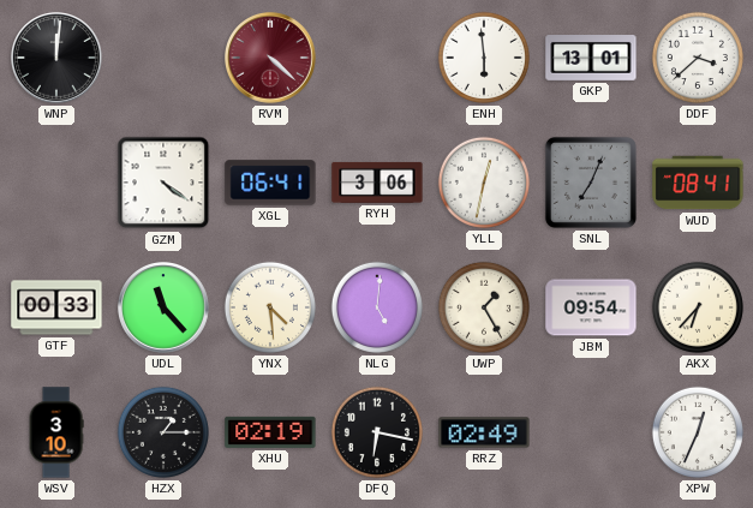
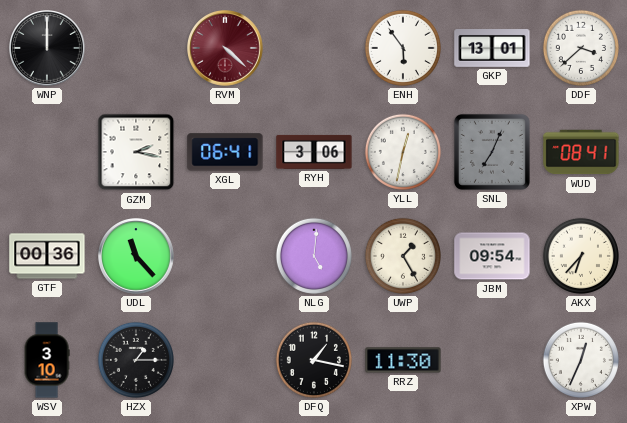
WNP: 12:01 -> 12:00 (48, 49)
ENH: 5:59 -> 5:54 (403, 48)
GZM: 4:21 -> 2:17 (136, 152)
GTF: 00:33 -> 00:36 (47, 256)
YNX: 4:29 -> none (270, 307)
XHU: 02:19 -> none (270, 432)
DFQ: 6:17 -> 1:17 (314, 360)
RRZ: 02:49 -> 11:30 (403, 360)
